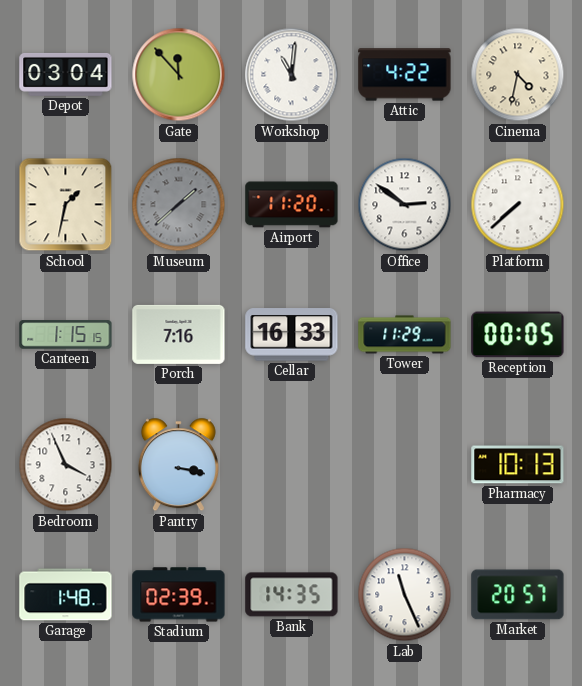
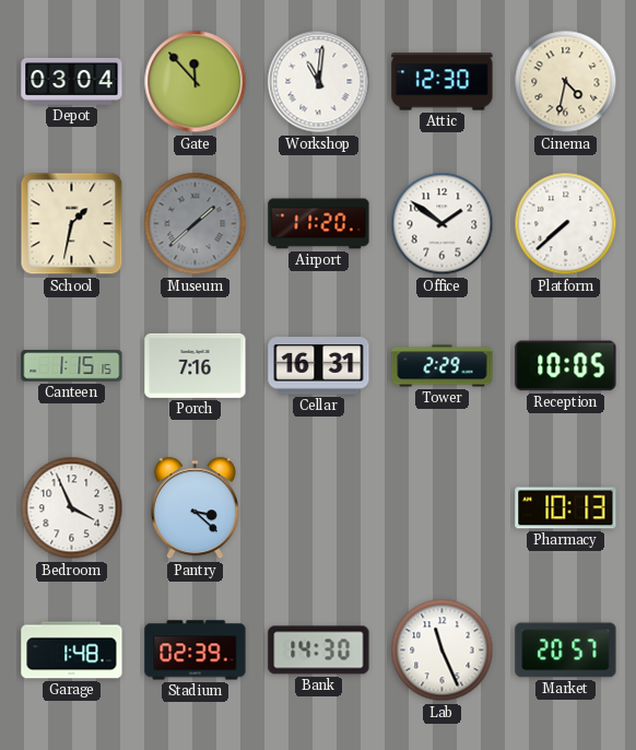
Attic: 4:22 -> 12:30 (443, 82)
Office: 2:51 -> 1:51 (443, 224)
Cellar: 16:33 -> 16:31 (319, 366)
Tower: 11:29 -> 2:29 (443, 366)
Reception: 00:05 -> 10:05 (566, 366)
Pantry: 3:17 -> 3:22 (195, 508)
Bank: 14:35 -> 14:30 (319, 651)
